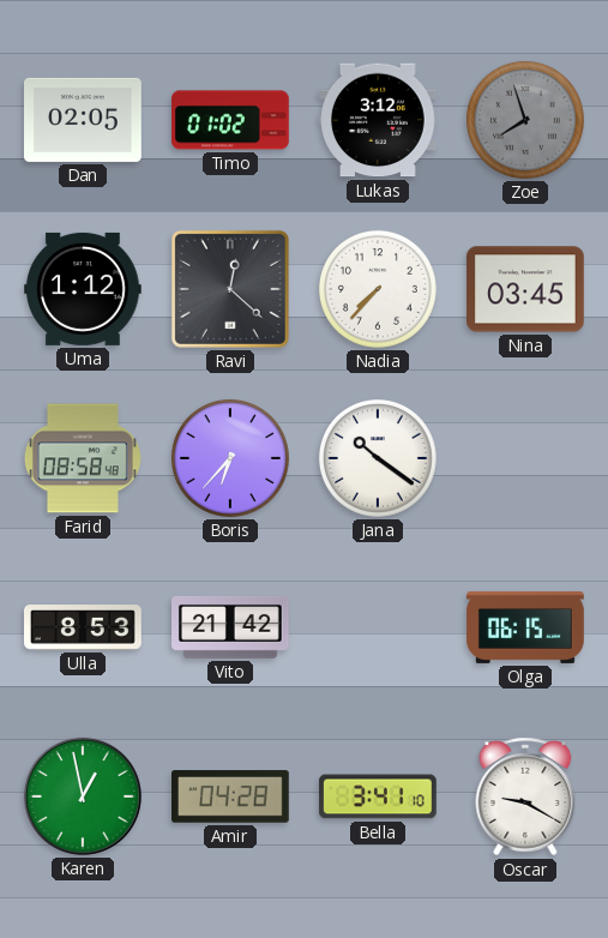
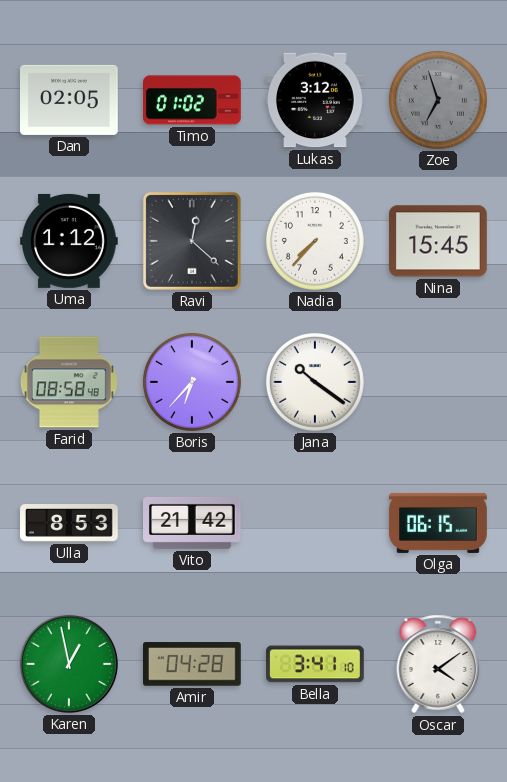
Zoe: 7:57 -> 6:57 (438, 100)
Nina: 03:45 -> 15:45 (439, 241)
Oscar: 9:20 -> 4:09 (438, 664)
